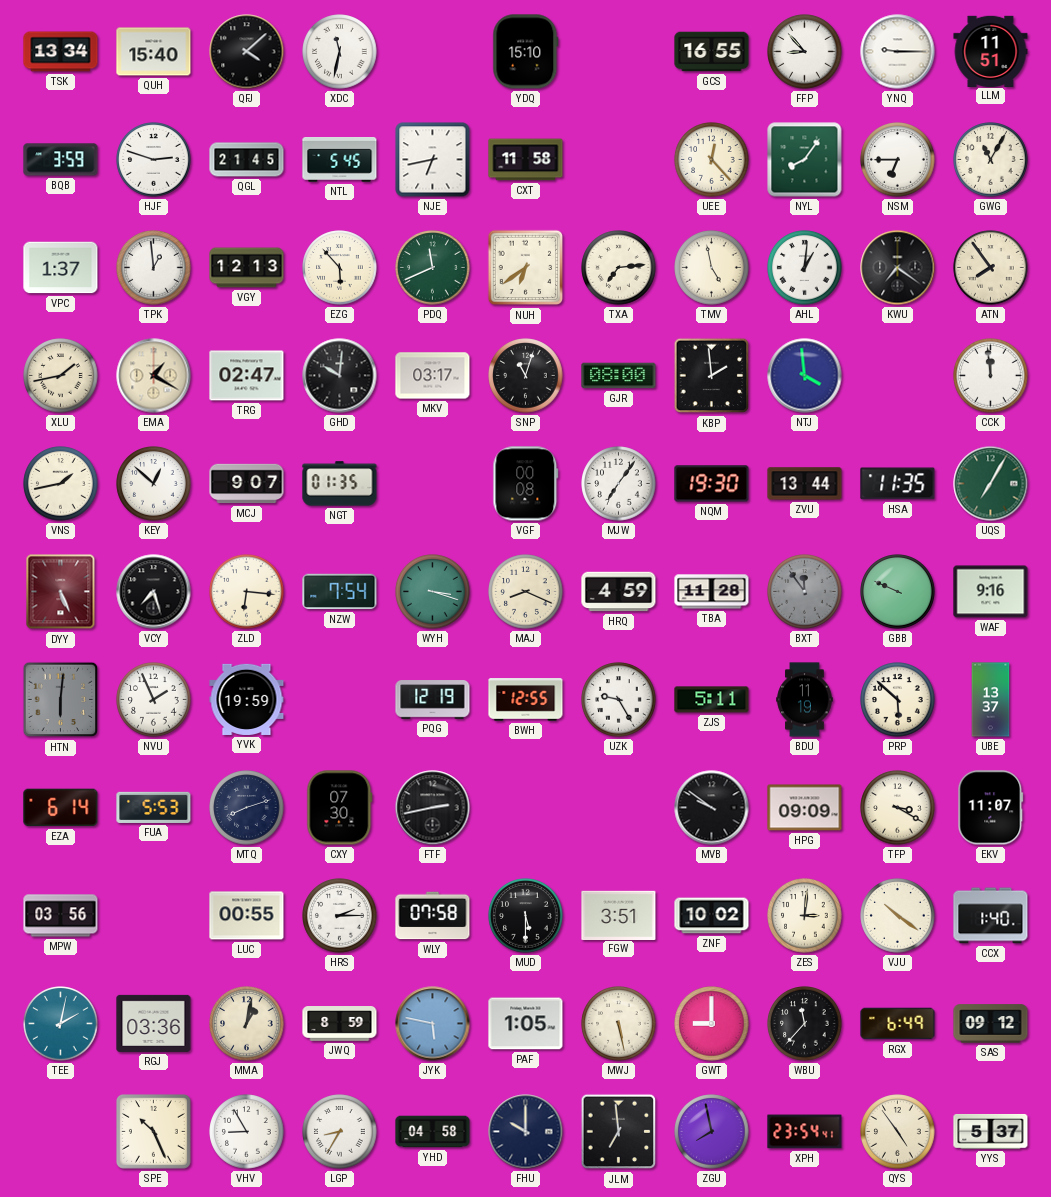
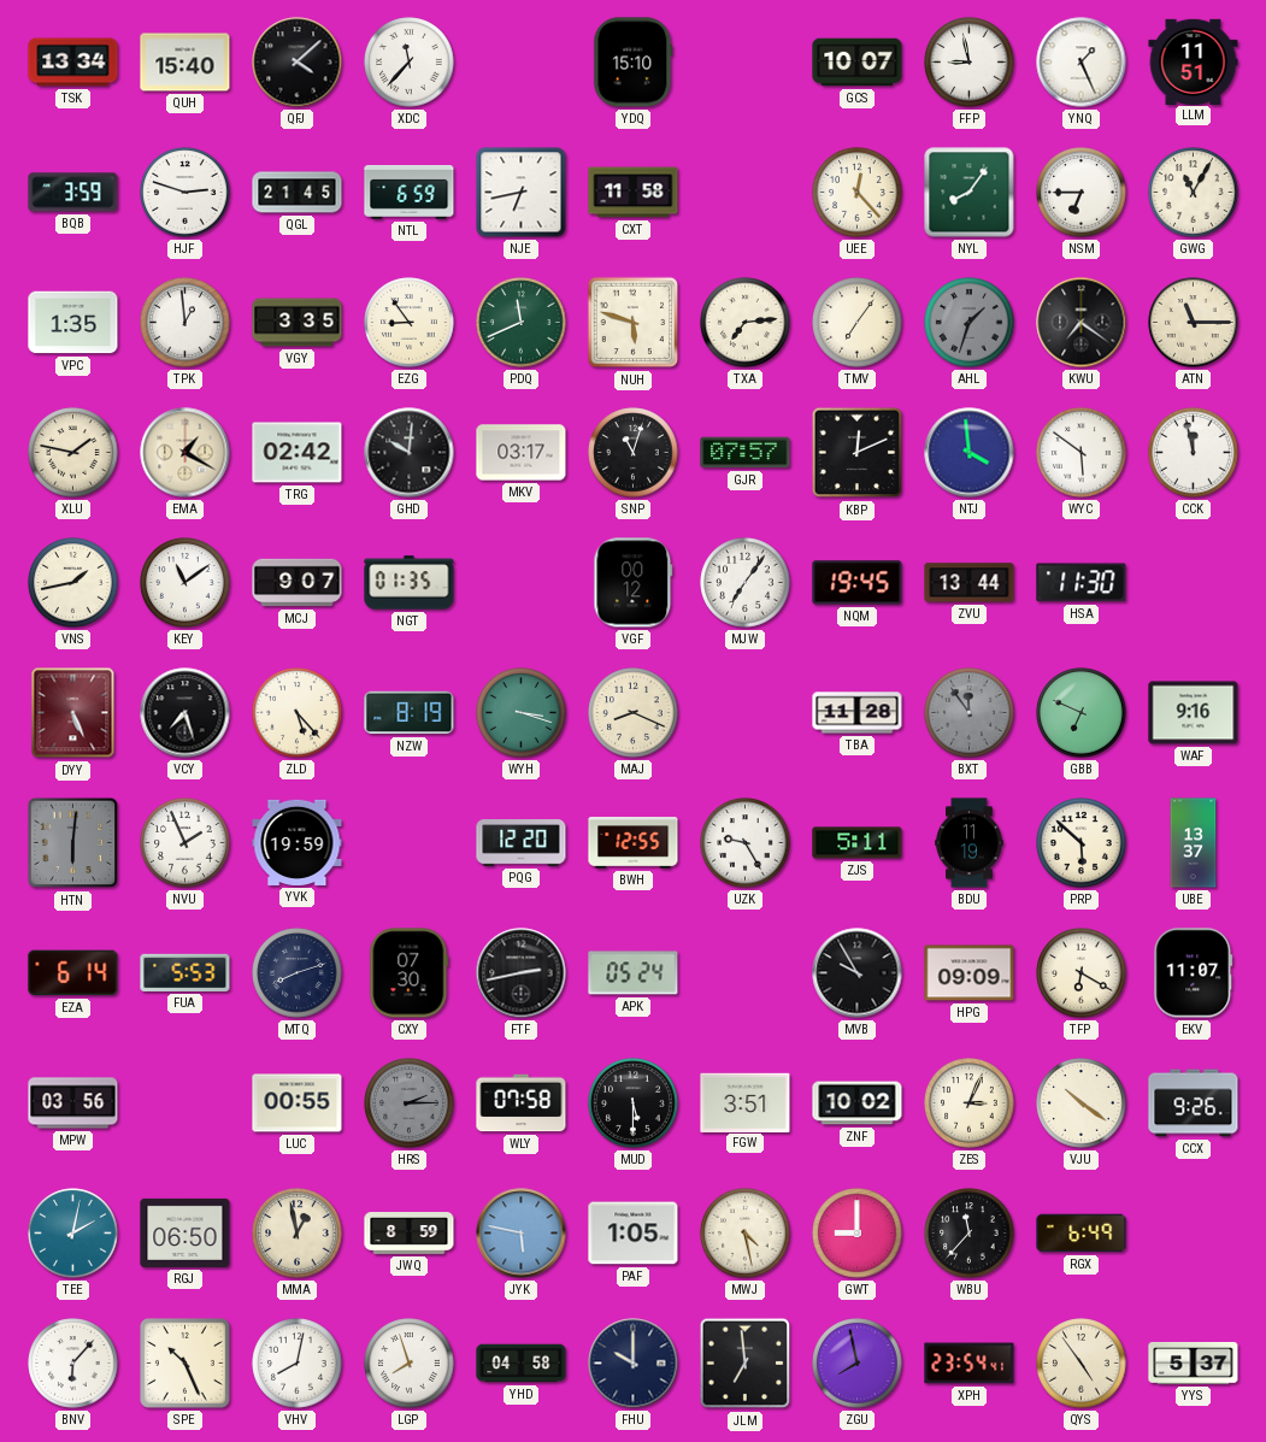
XDC: 11:32 -> 11:37 (410, 63)
GCS: 16:55 -> 10:07 (858, 63)
FFP: 8:53 -> 8:58 (970, 63)
YNQ: 9:15 -> 1:26 (1082, 63)
NTL: 5:45 -> 6:59 (410, 193)
VPC: 1:37 -> 1:35 (73, 323)
VGY: 12:13 -> 3:35 (298, 323)
EZG: 5:53 -> 8:54 (410, 323)
NUH: 6:39 -> 5:48 (634, 323)
TMV: 4:58 -> 7:06 (858, 323)
AHL: 1:01 -> 1:33 (970, 323)
AHL dial: white -> grey (970, 323)
ATN: 7:54 -> 11:15 (1194, 323)
XLU: 1:43 -> 1:47 (73, 453)
TRG: 02:47 -> 02:42 (298, 453)
GJR: 08:00 -> 07:57 (746, 453)
KBP: 1:59 -> 12:11 (858, 453)
WYC: none -> 5:51 (1082, 453)
CCK: 11:59 -> 11:58 (1194, 453)
KEY: 12:52 -> 11:09 (186, 583)
VGF: 00:08 -> 00:12 (634, 583)
NQM: 19:30 -> 19:45 (858, 583)
HSA: 11:35 -> 11:30 (1082, 583)
UQS: 7:05 -> none (991, 484)
ZLD: 6:16 -> 5:23 (298, 713)
NZW: 7:54 -> 8:19 (410, 713)
HRQ: 4:59 -> none (619, 592)
GBB: 9:49 -> 6:49 (1082, 713)
PQG: 12:19 -> 12:20 (522, 843)
APK: none -> 05:24 (634, 973)
MVB: 9:51 -> 9:55 (858, 973)
TFP: 3:20 -> 6:20 (1082, 973)
HRS dial: white -> grey (410, 1103)
ZES: 3:01 -> 3:04 (970, 1103)
CCX: 1:40 -> 9:26 (1194, 1103)
RGJ: 03:36 -> 06:50 (186, 1232)
MMA: 1:02 -> 12:58 (298, 1234)
MWJ: 5:28 -> 4:28 (746, 1234)
SAS: 09:12 -> none (991, 1024)
BNV: none -> 6:07 (73, 1364)
VHV: 8:55 -> 8:02 (298, 1364)
LGP: 8:35 -> 7:57 (410, 1364)
